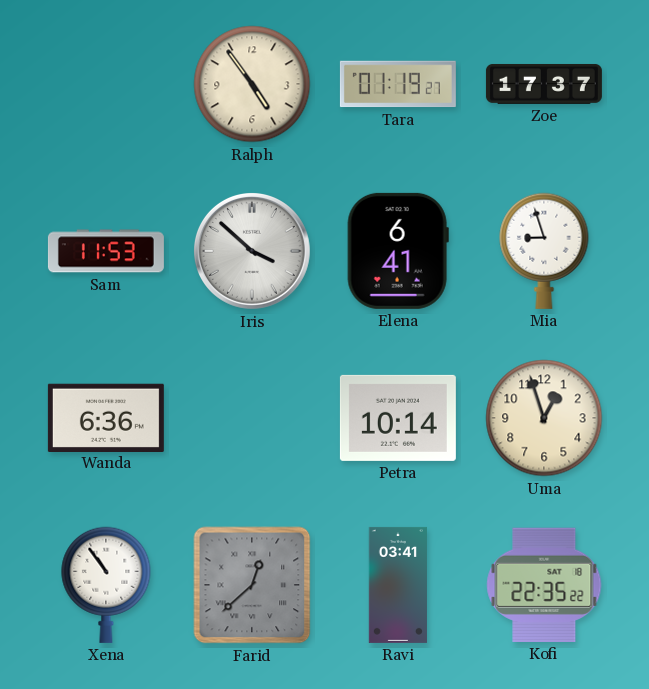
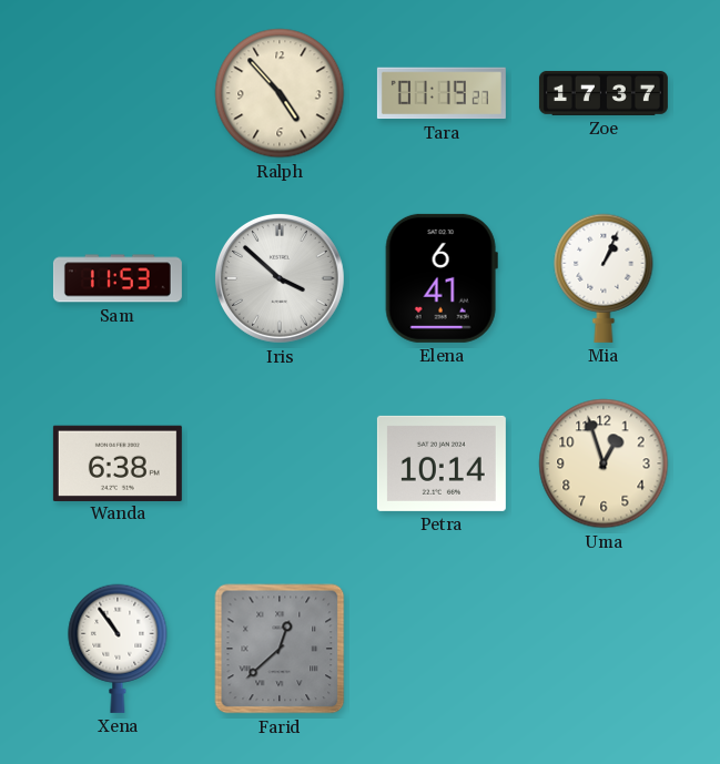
Ralph: 4:54 -> 4:53 (280, 93)
Mia: 8:57 -> 1:04 (604, 278)
Wanda: 6:36 -> 6:38 (118, 462)
Ravi: 03:41 -> none (397, 585)
Kofi: 22:35 -> none (544, 585)
